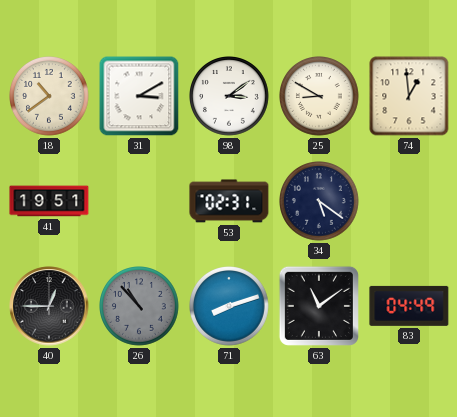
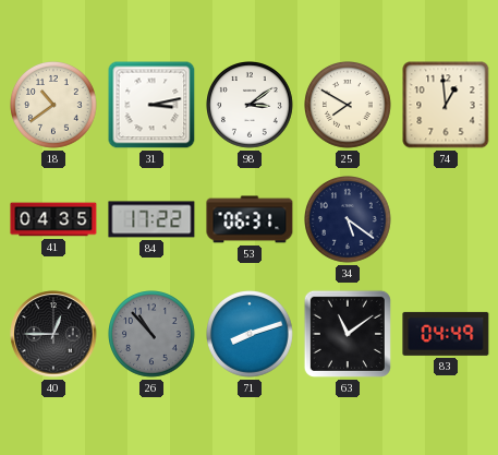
31: 3:10 -> 3:13 (151, 105)
25: 8:50 -> 7:50 (349, 106)
41: 19:51 -> 04:35 (53, 219)
84: none -> 17:22 (151, 219)
53: 02:31 -> 06:31 (250, 219)
